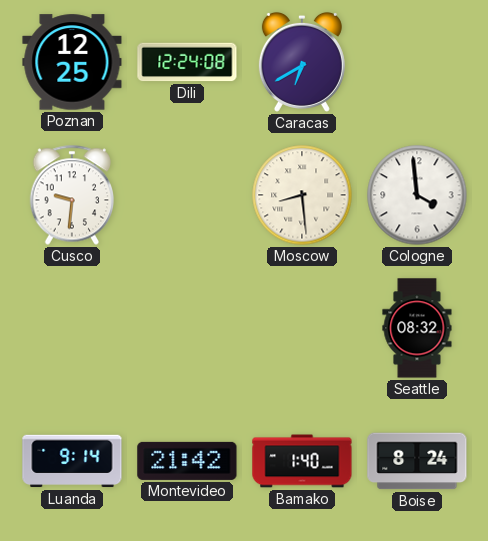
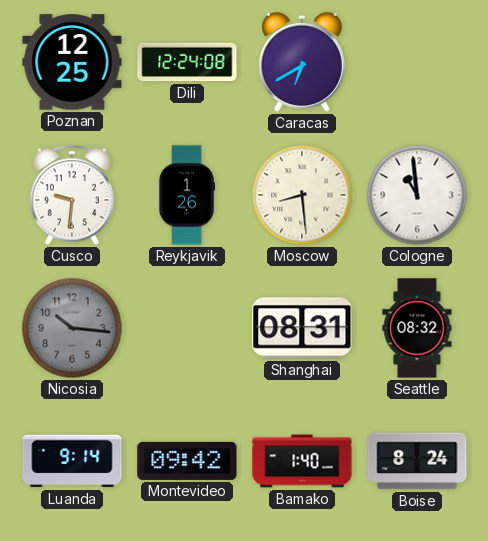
Reykjavik: none -> 1:26 (186, 195)
Cologne: 3:59 -> 10:59 (417, 195)
Nicosia: none -> 10:16 (72, 328)
Shanghai: none -> 08:31 (302, 328)
Montevideo: 21:42 -> 09:42 (187, 461)
